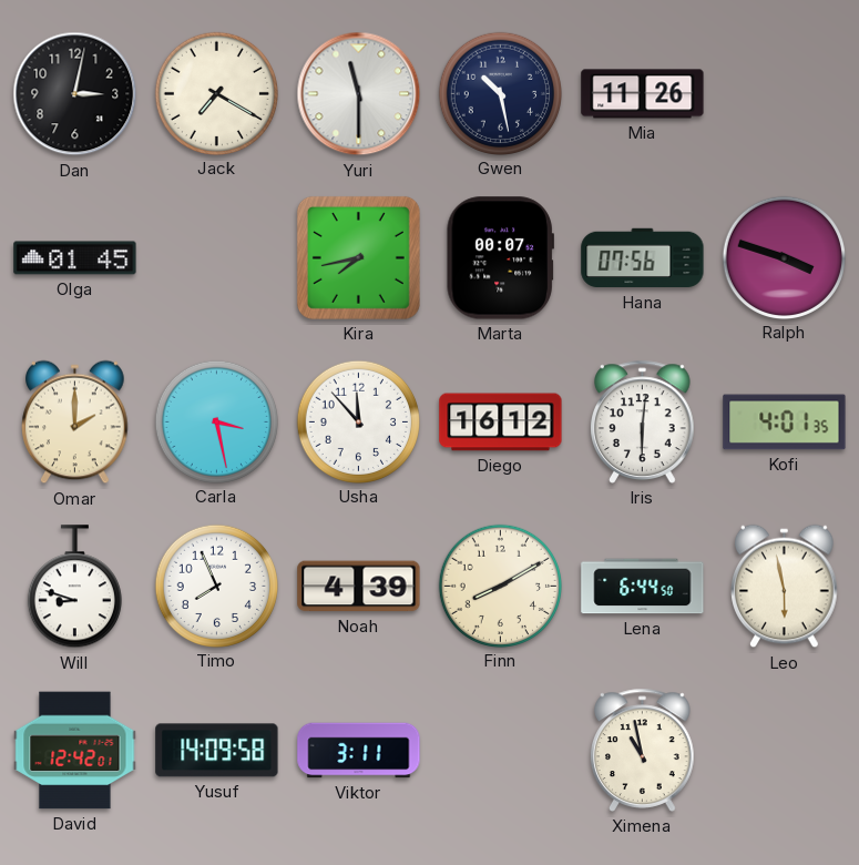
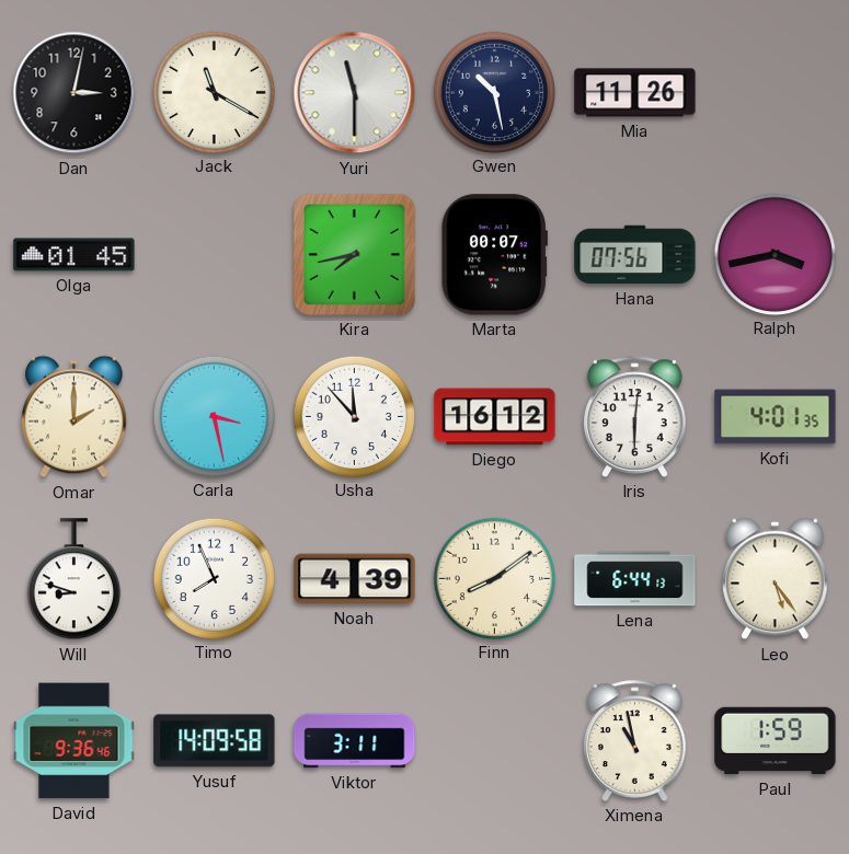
Jack: 7:20 -> 11:20 (214, 92)
Ralph: 3:48 -> 3:43 (775, 254)
Finn: 8:10 -> 8:09 (494, 578)
Lena: 6:44:50 -> 6:44:13 (635, 579)
Leo: 5:58 -> 5:24 (776, 579)
David: 12:42 -> 9:36 (74, 741)
Paul: none -> 1:59 (776, 741)
